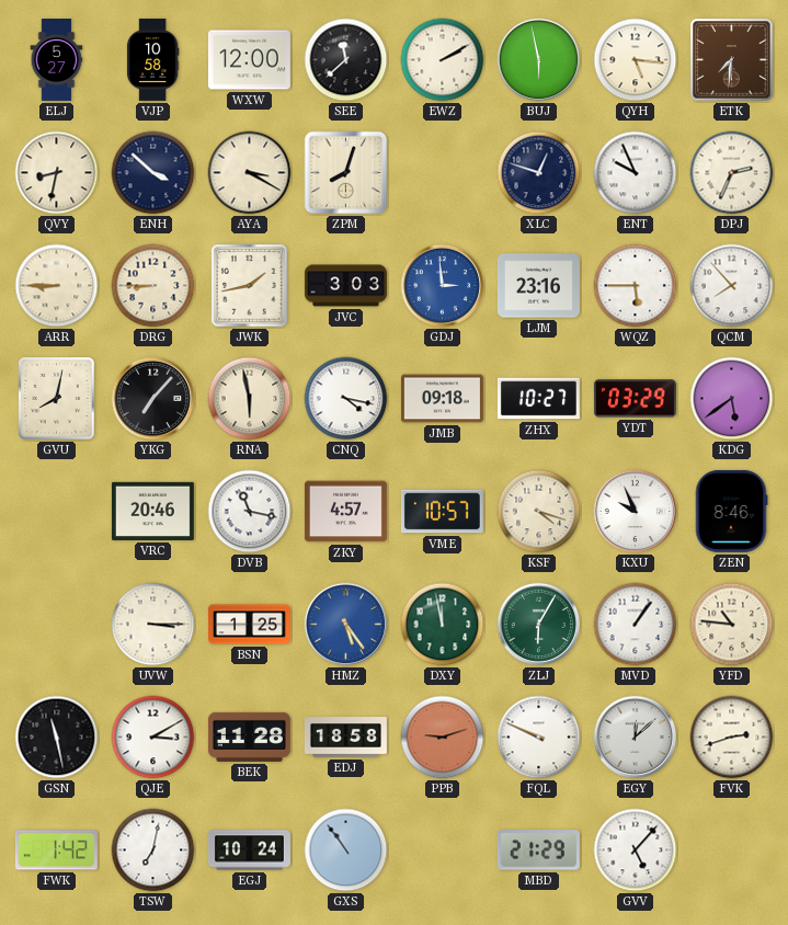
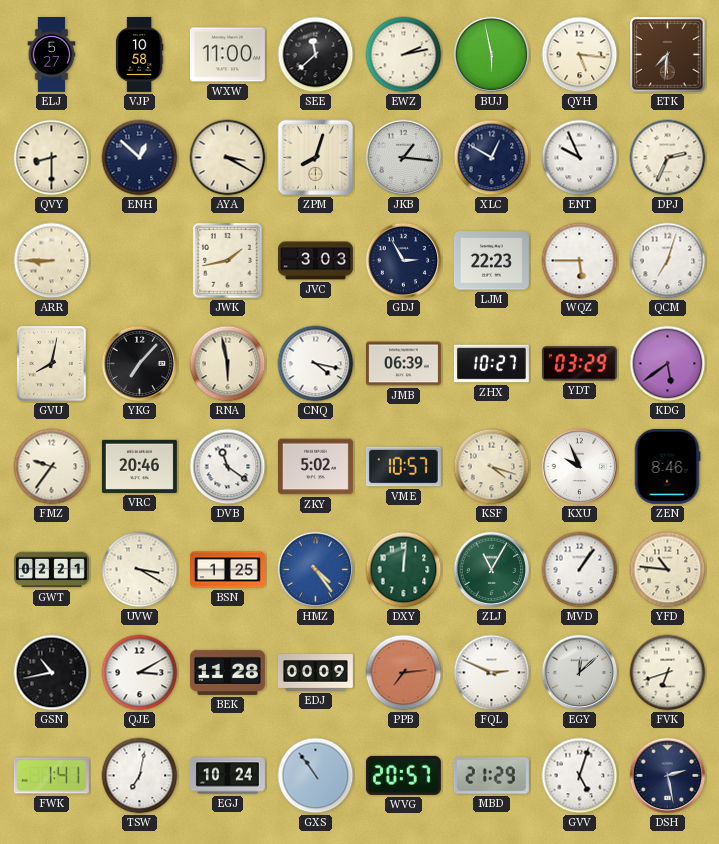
WXW: 12:00 -> 11:00 (227, 55)
EWZ: 2:10 -> 2:13 (404, 55)
QVY: 8:32 -> 8:30 (52, 158)
ENH: 3:52 -> 12:52 (140, 158)
JKB: none -> 1:16 (404, 158)
XLC: 12:48 -> 12:50 (492, 158)
DRG: 8:45 -> none (153, 286)
GDJ: 2:59 -> 2:55 (404, 261)
GDJ dial: blue -> navy (404, 261)
LJM: 23:16 -> 22:23 (491, 261)
QCM: 7:53 -> 7:03 (668, 261)
JMB: 09:18 -> 06:39 (403, 364)
FMZ: none -> 9:36 (52, 467)
DVB: 11:17 -> 11:21 (228, 467)
ZKY: 4:57 -> 5:02 (315, 467)
GWT: none -> 02:21 (51, 570)
UVW: 3:15 -> 3:20 (140, 570)
HMZ: 5:24 -> 4:24 (316, 570)
DXY: 11:58 -> 12:01 (404, 570)
ZLJ: 6:05 -> 11:05 (492, 570)
GSN: 11:28 -> 10:43 (52, 673)
EDJ: 18:58 -> 00:09 (316, 673)
PPB: 9:12 -> 7:14 (404, 673)
FQL: 9:49 -> 2:49 (492, 673)
FVK: 2:42 -> 6:42 (668, 673)
FWK: 1:42 -> 1:41 (51, 776)
WVG: none -> 20:57 (403, 775)
GVV: 5:07 -> 5:03 (580, 776)
DSH: none -> 2:28 (668, 776)
